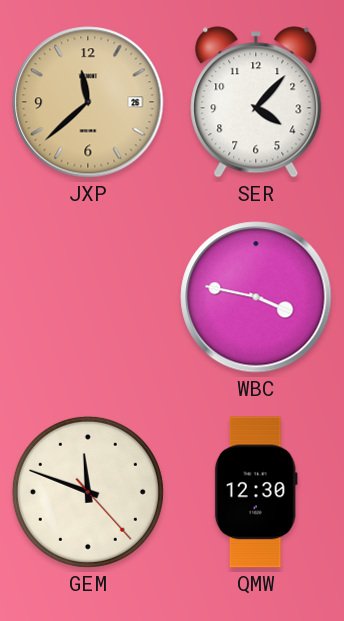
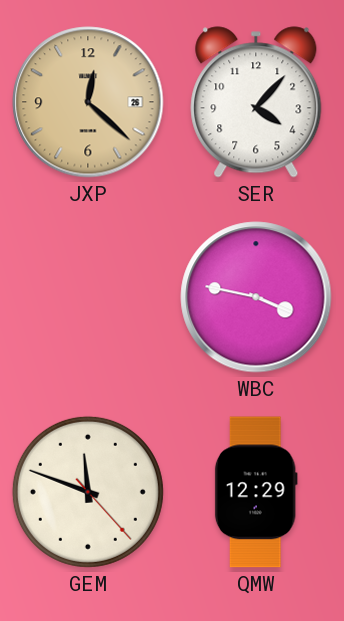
JXP: 11:38 -> 12:22 (88, 102)
QMW: 12:30 -> 12:29 (256, 492)
